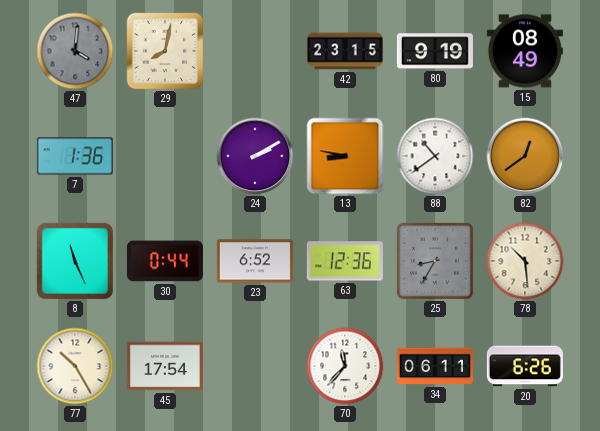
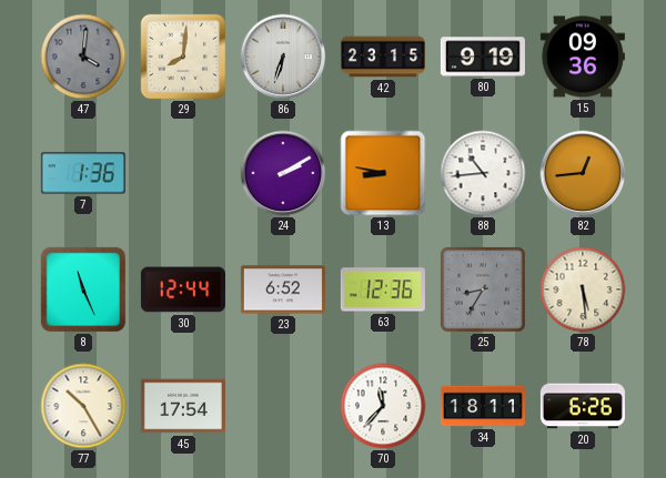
29: 8:02 -> 8:01 (183, 57)
86: none -> 6:33 (283, 57)
15: 08:49 -> 09:36 (583, 57)
88: 10:39 -> 10:44 (483, 173)
82: 12:39 -> 12:44 (583, 173)
30: 0:44 -> 12:44 (183, 289)
78: 10:29 -> 5:29 (583, 289)
34: 06:11 -> 18:11 (483, 406)
